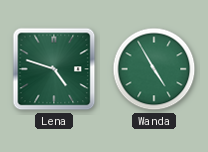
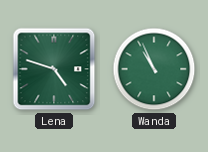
Wanda: 4:55 -> 10:56 (154, 69)
